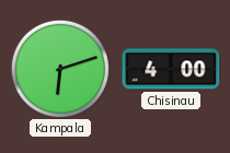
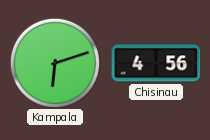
Chisinau: 4:00 -> 4:56 (156, 63)
